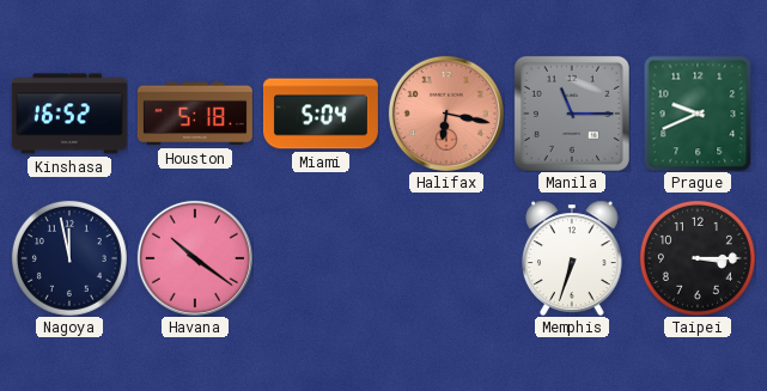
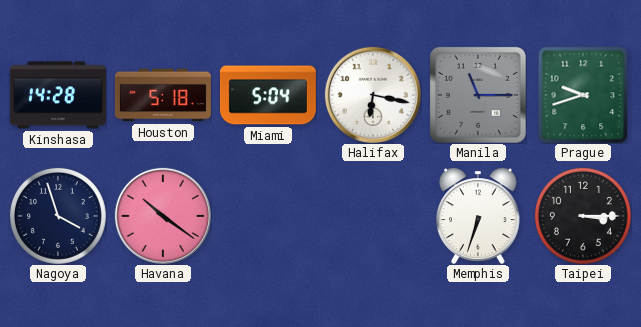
Kinshasa: 16:52 -> 14:28 (58, 95)
Halifax dial: salmon -> white (373, 95)
Prague: 9:41 -> 9:42 (583, 95)
Nagoya: 11:58 -> 3:57 (58, 216)
